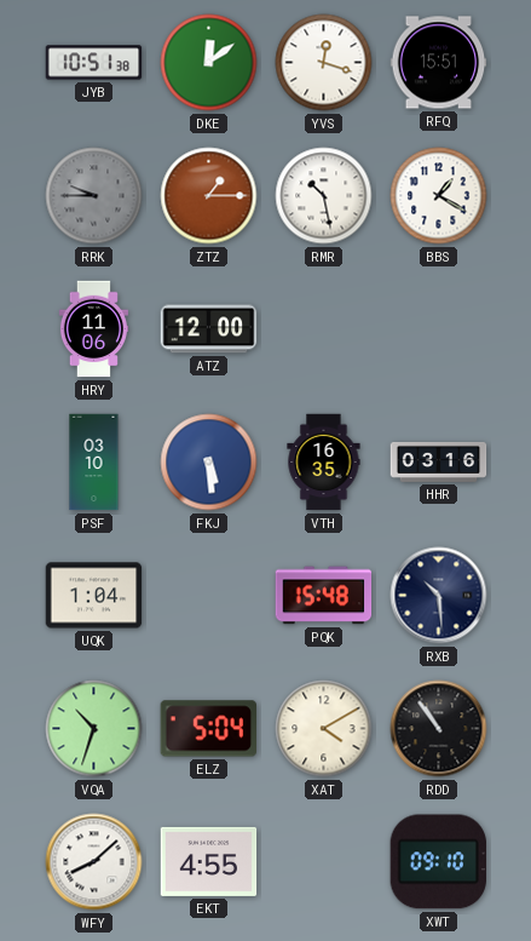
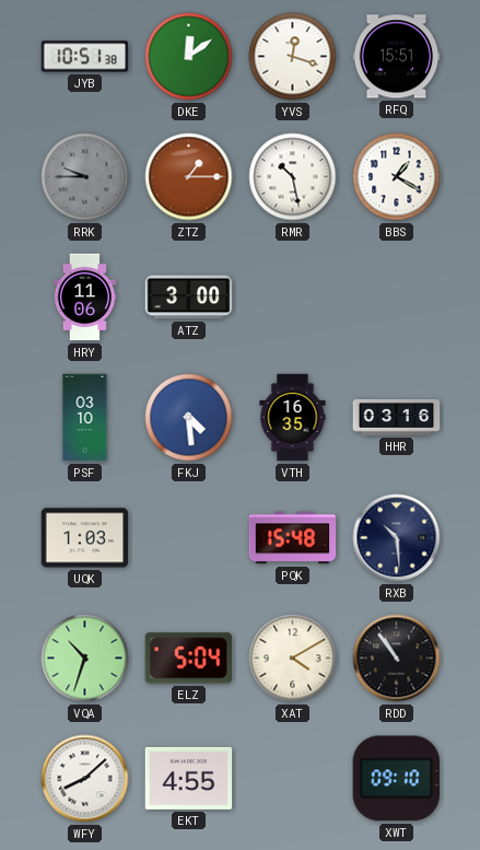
ATZ: 12:00 -> 3:00 (189, 298)
FKJ: 5:29 -> 4:29 (189, 418)
UQK: 1:04 -> 1:03 (85, 538)
